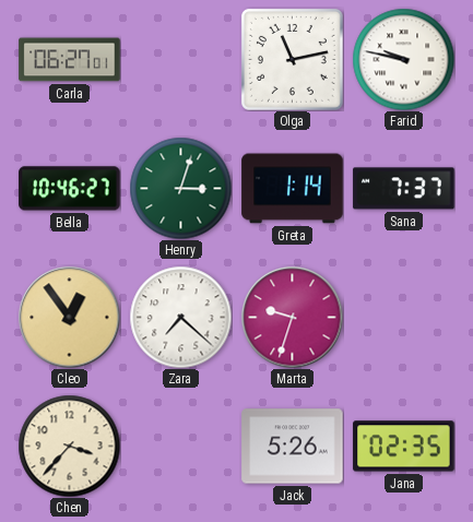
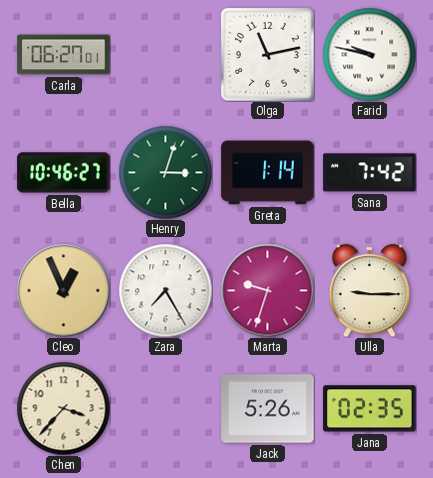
Sana: 7:37 -> 7:42 (370, 173)
Cleo: 12:54 -> 12:56 (63, 290)
Zara: 7:22 -> 7:25 (165, 290)
Ulla: none -> 9:15 (369, 290)
